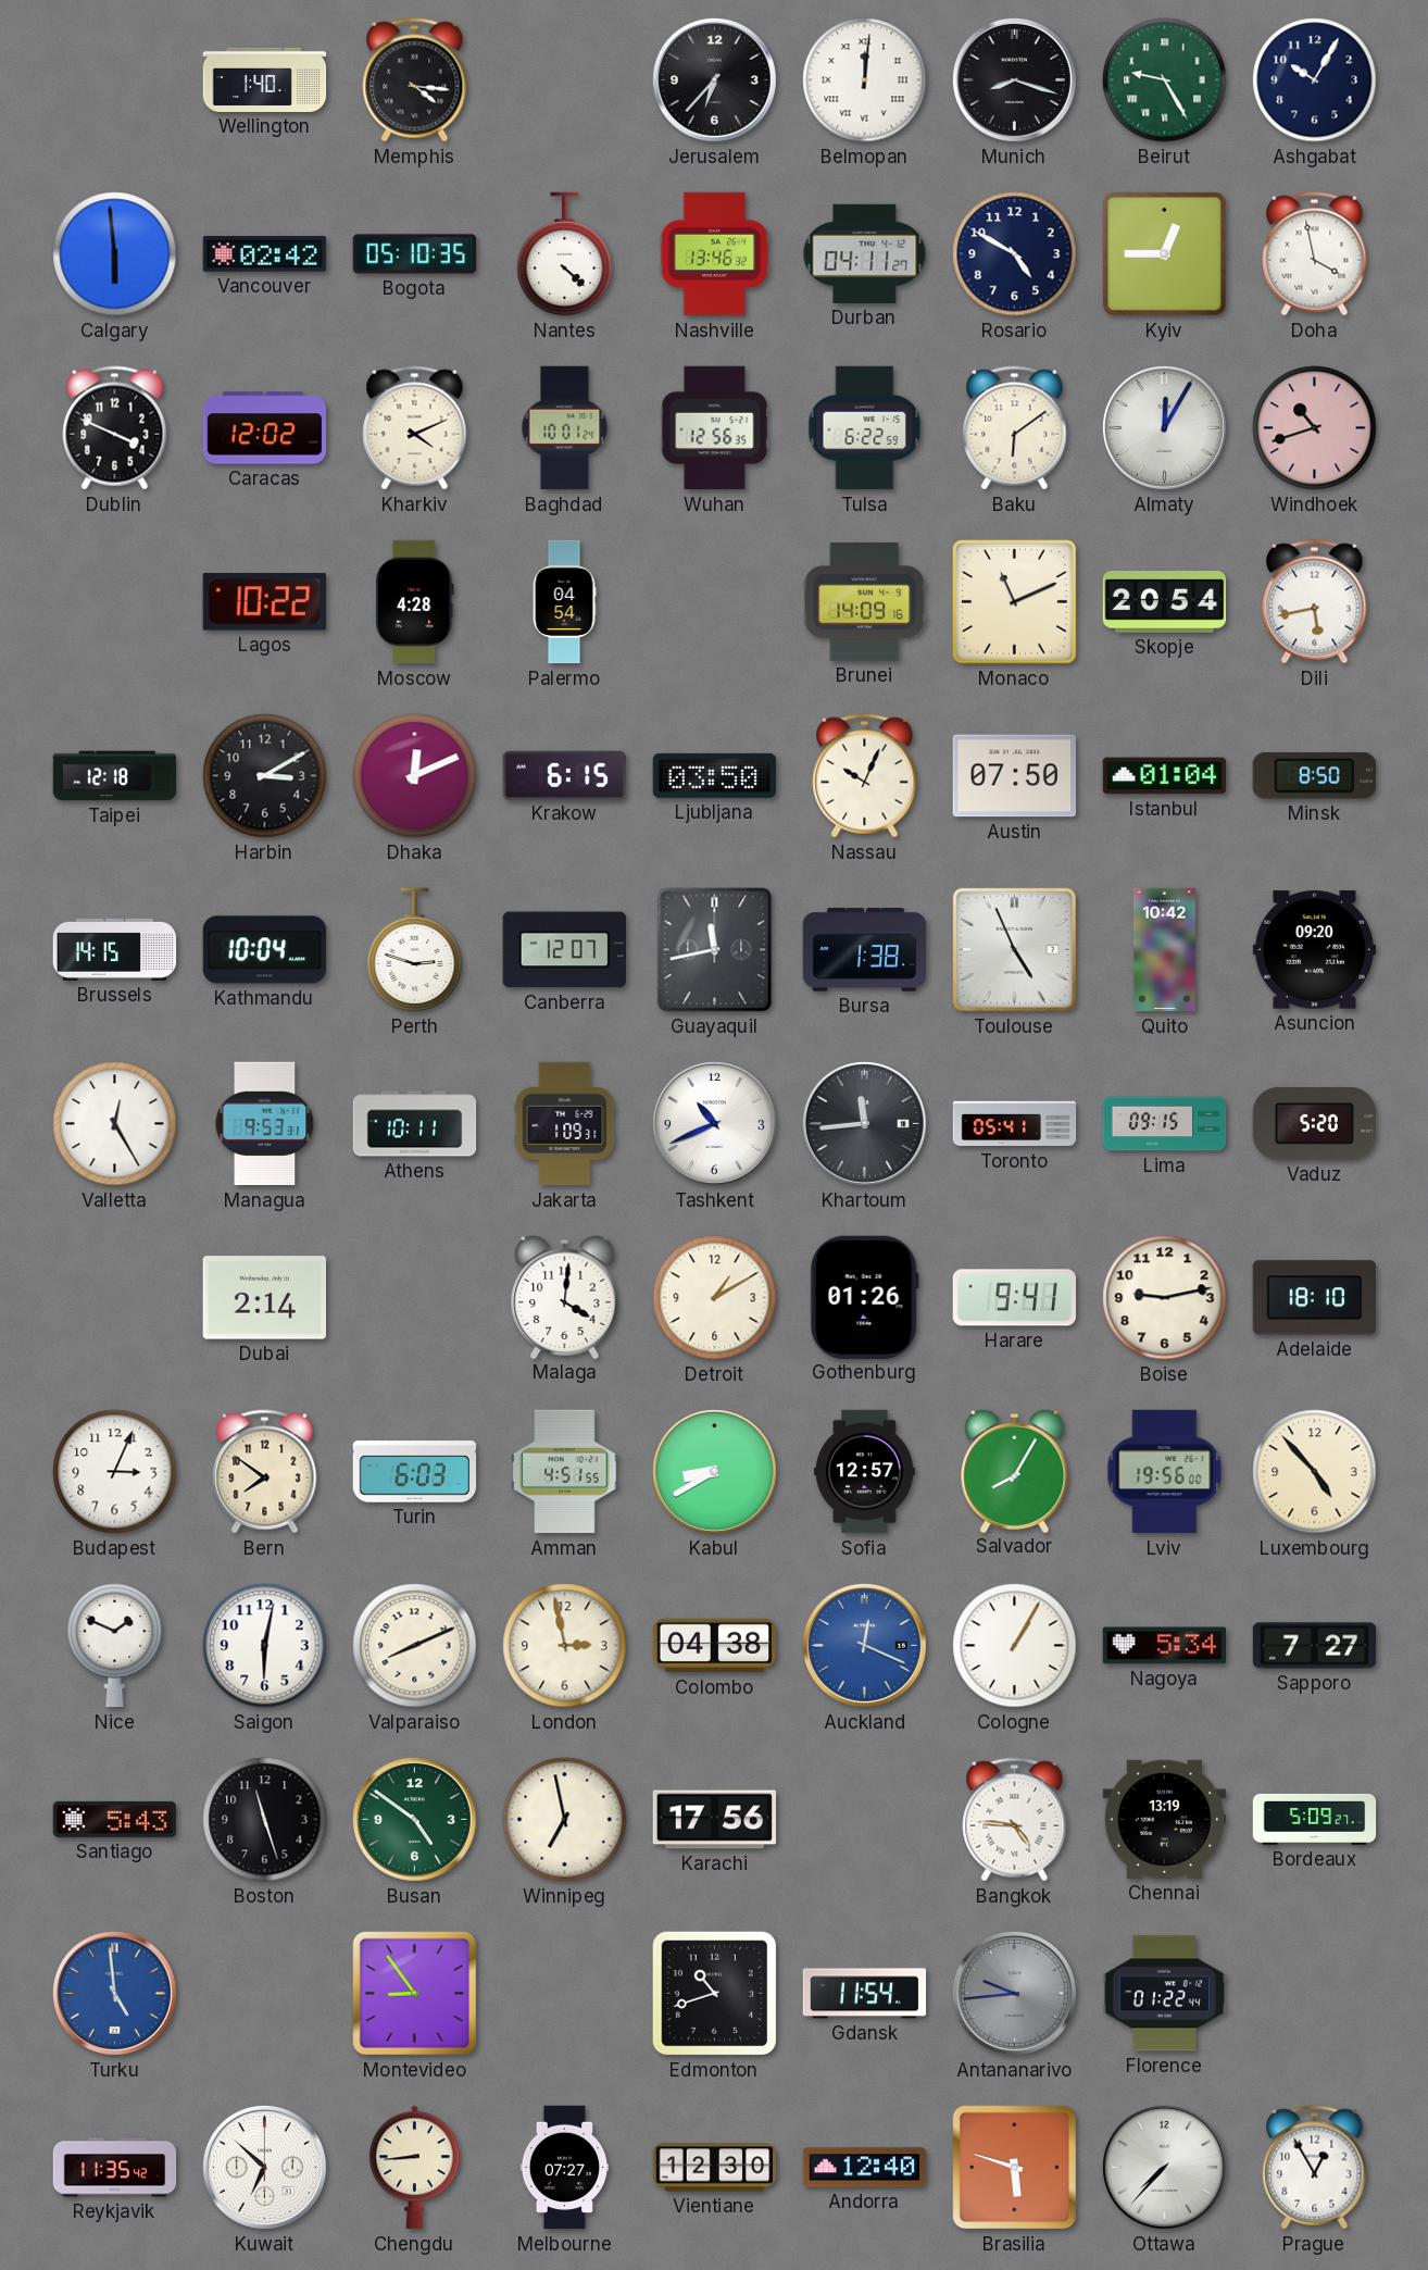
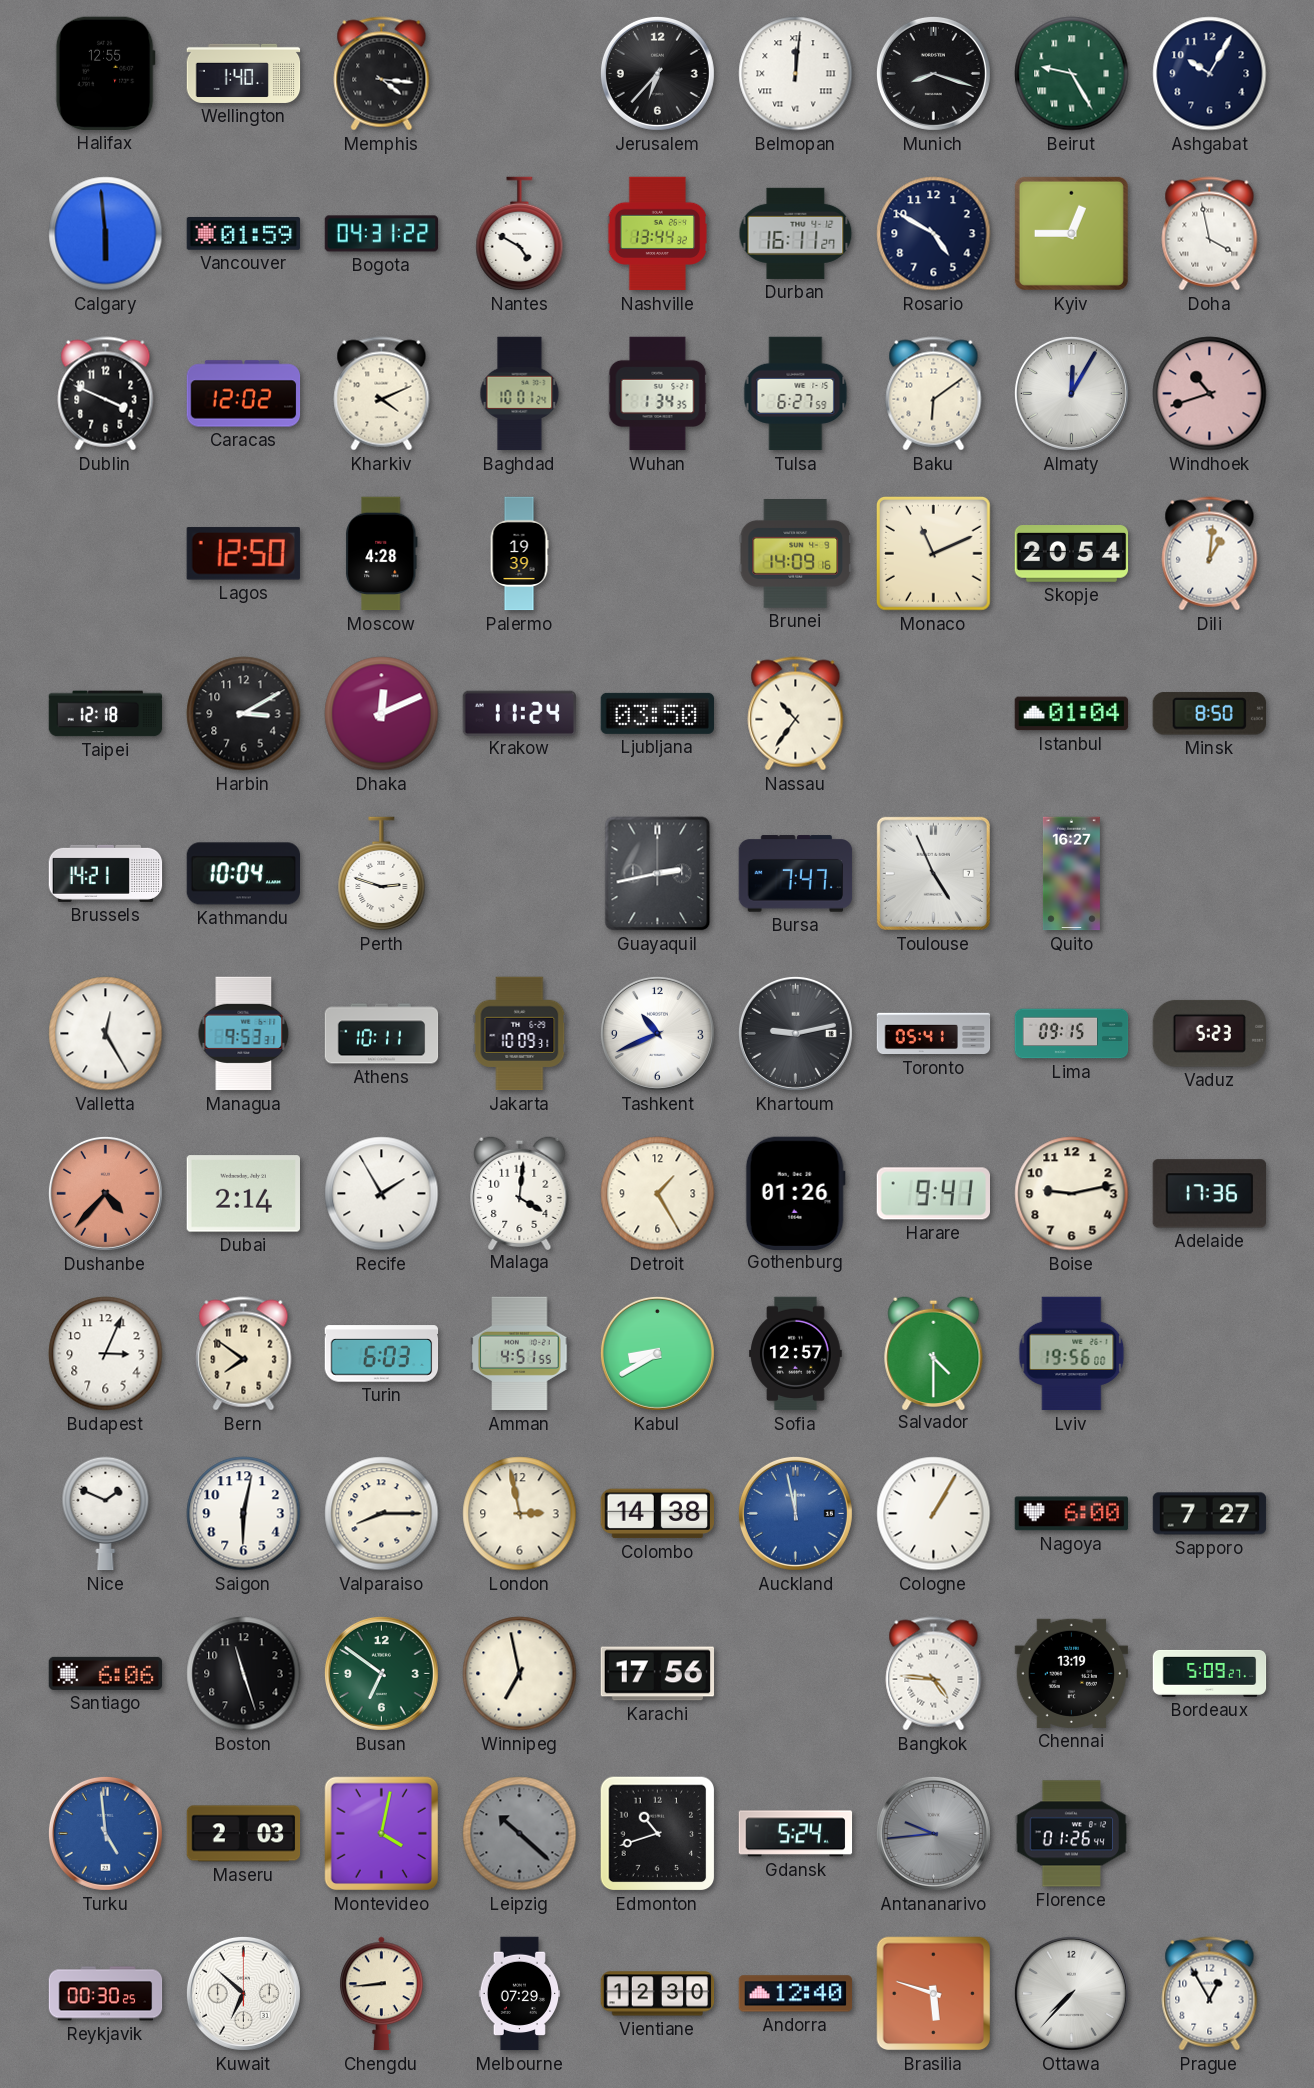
Halifax: none -> 12:55 (105, 73)
Vancouver: 02:42 -> 01:59 (244, 234)
Bogota: 05:10 -> 04:31 (382, 234)
Nantes: 4:22 -> 4:50 (520, 234)
Nashville: 13:46 -> 13:44 (658, 234)
Durban: 04:11 -> 16:11 (796, 233)
Wuhan: 12:56 -> 1:34 (658, 394)
Tulsa: 6:22 -> 6:27 (796, 394)
Lagos: 10:22 -> 12:50 (243, 554)
Palermo: 04:54 -> 19:39 (519, 554)
Dili: 5:43 -> 1:01 (1210, 554)
Krakow: 6:15 -> 11:24 (520, 713)
Nassau: 10:04 -> 10:36 (796, 714)
Austin: 07:50 -> none (1014, 776)
Brussels: 14:15 -> 14:21 (106, 873)
Canberra: 12:07 -> none (564, 950)
Guayaquil: 11:43 -> 2:43 (658, 874)
Bursa: 1:38 -> 7:47 (796, 874)
Quito: 10:42 -> 16:27 (1071, 874)
Asuncion: 09:20 -> none (1314, 950)
Jakarta: 1:09 -> 10:09 (520, 1034)
Khartoum: 11:44 -> 9:13 (795, 1033)
Vaduz: 5:20 -> 5:23 (1209, 1033)
Dushanbe: none -> 4:37 (105, 1193)
Recife: none -> 1:55 (382, 1194)
Detroit: 1:10 -> 1:25 (658, 1194)
Adelaide: 18:10 -> 17:36 (1209, 1194)
Salvador: 8:05 -> 4:30 (934, 1352)
Luxembourg: 4:53 -> none (1315, 1472)
Valparaiso: 8:11 -> 8:15 (382, 1514)
Colombo: 04:38 -> 14:38 (657, 1514)
Auckland: 12:19 -> 11:58 (795, 1513)
Nagoya: 5:34 -> 6:00 (1071, 1514)
Santiago: 5:43 -> 6:06 (106, 1673)
Busan: 4:51 -> 6:51 (381, 1673)
Maseru: none -> 2:03 (244, 1834)
Montevideo: 8:54 -> 4:02 (382, 1834)
Leipzig: none -> 10:22 (520, 1834)
Gdansk: 11:54 -> 5:24 (796, 1834)
Florence: 01:22 -> 01:26 (1072, 1834)
Reykjavik: 11:35 -> 00:30 (106, 1994)
Melbourne: 07:27 -> 07:29 (520, 1994)
